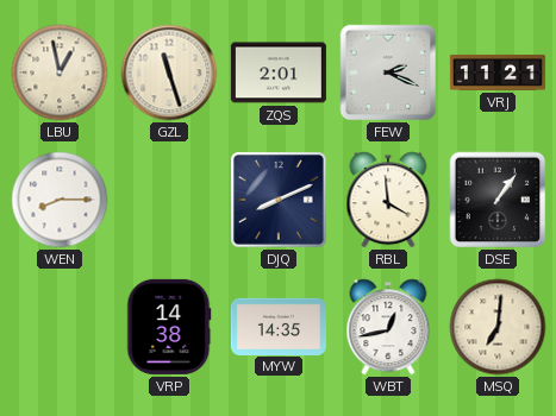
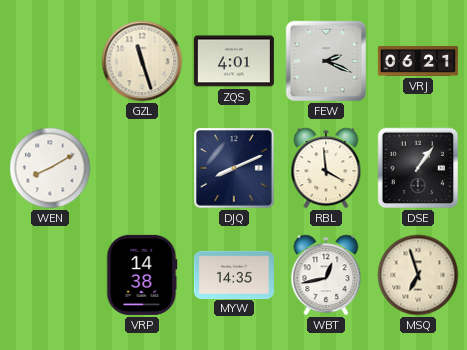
LBU: 12:58 -> none (60, 73)
ZQS: 2:01 -> 4:01 (234, 61)
VRJ: 11:21 -> 06:21 (418, 61)
WEN: 8:15 -> 8:10 (50, 168)
MSQ: 7:01 -> 6:57 (418, 275)
